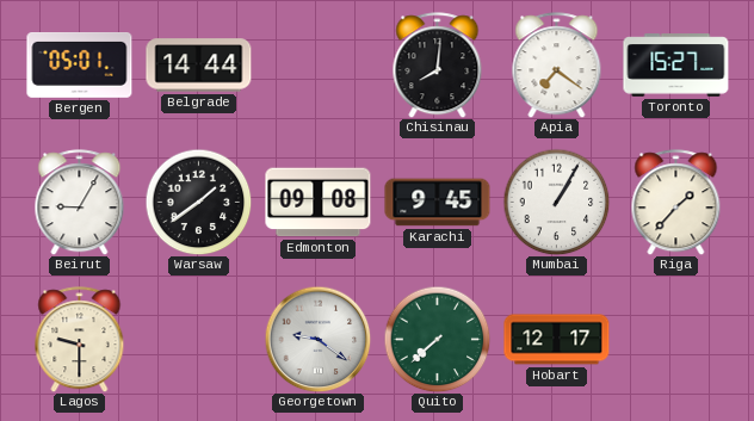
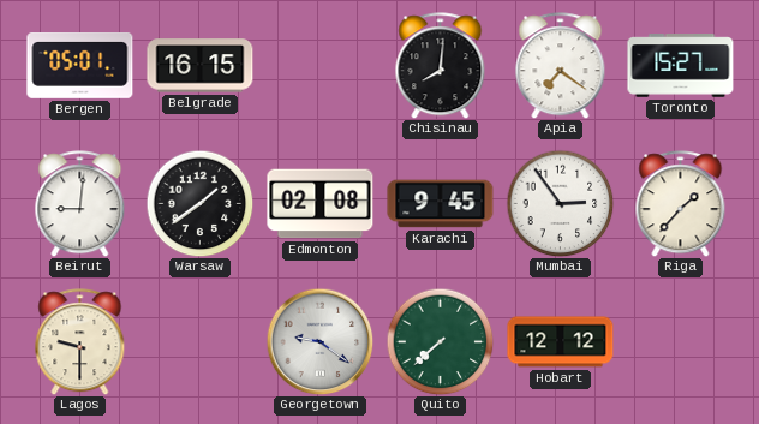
Belgrade: 14:44 -> 16:15 (201, 66)
Beirut: 9:05 -> 9:01 (80, 204)
Edmonton: 09:08 -> 02:08 (321, 204)
Mumbai: 1:05 -> 2:54 (560, 203)
Hobart: 12:17 -> 12:12 (561, 342)
